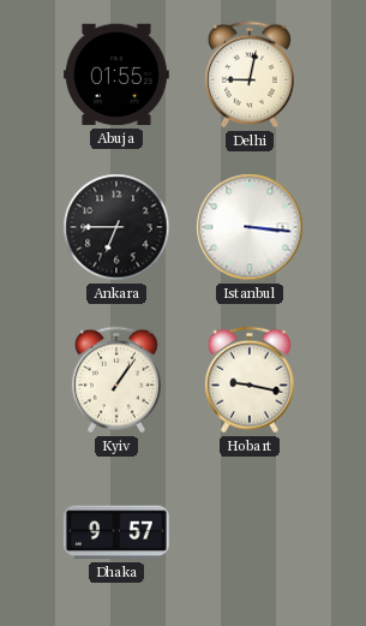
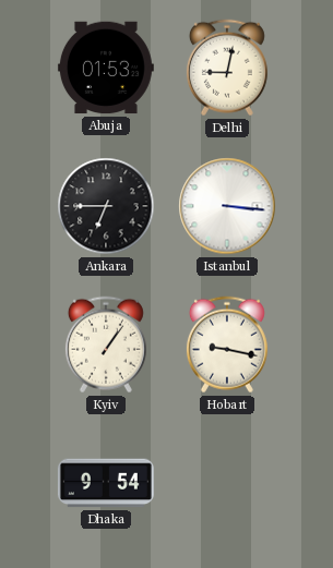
Abuja: 01:55 -> 01:53 (106, 68)
Dhaka: 9:57 -> 9:54 (106, 483)
